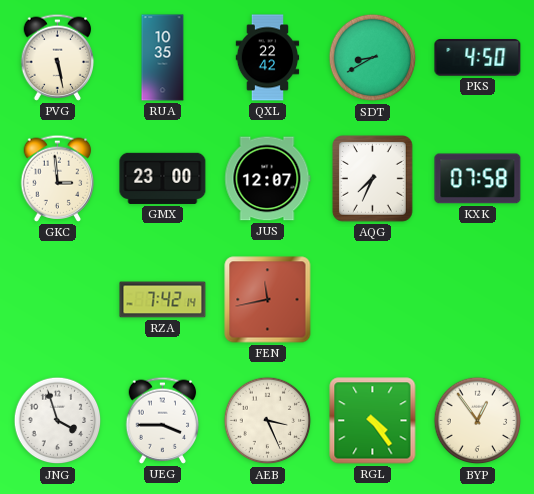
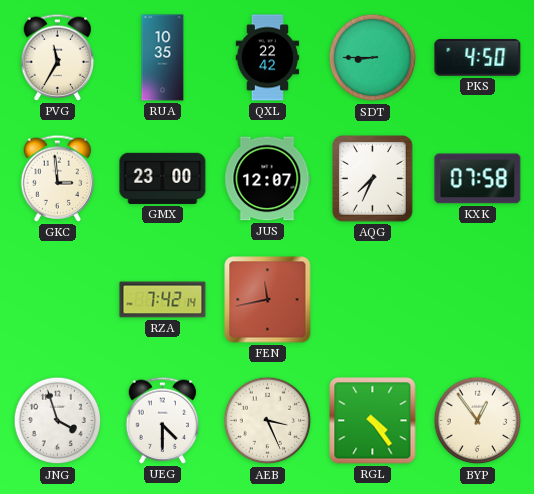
PVG: 5:28 -> 11:35 (58, 57)
SDT: 8:40 -> 8:45 (373, 58)
UEG: 3:45 -> 4:30 (163, 420)
